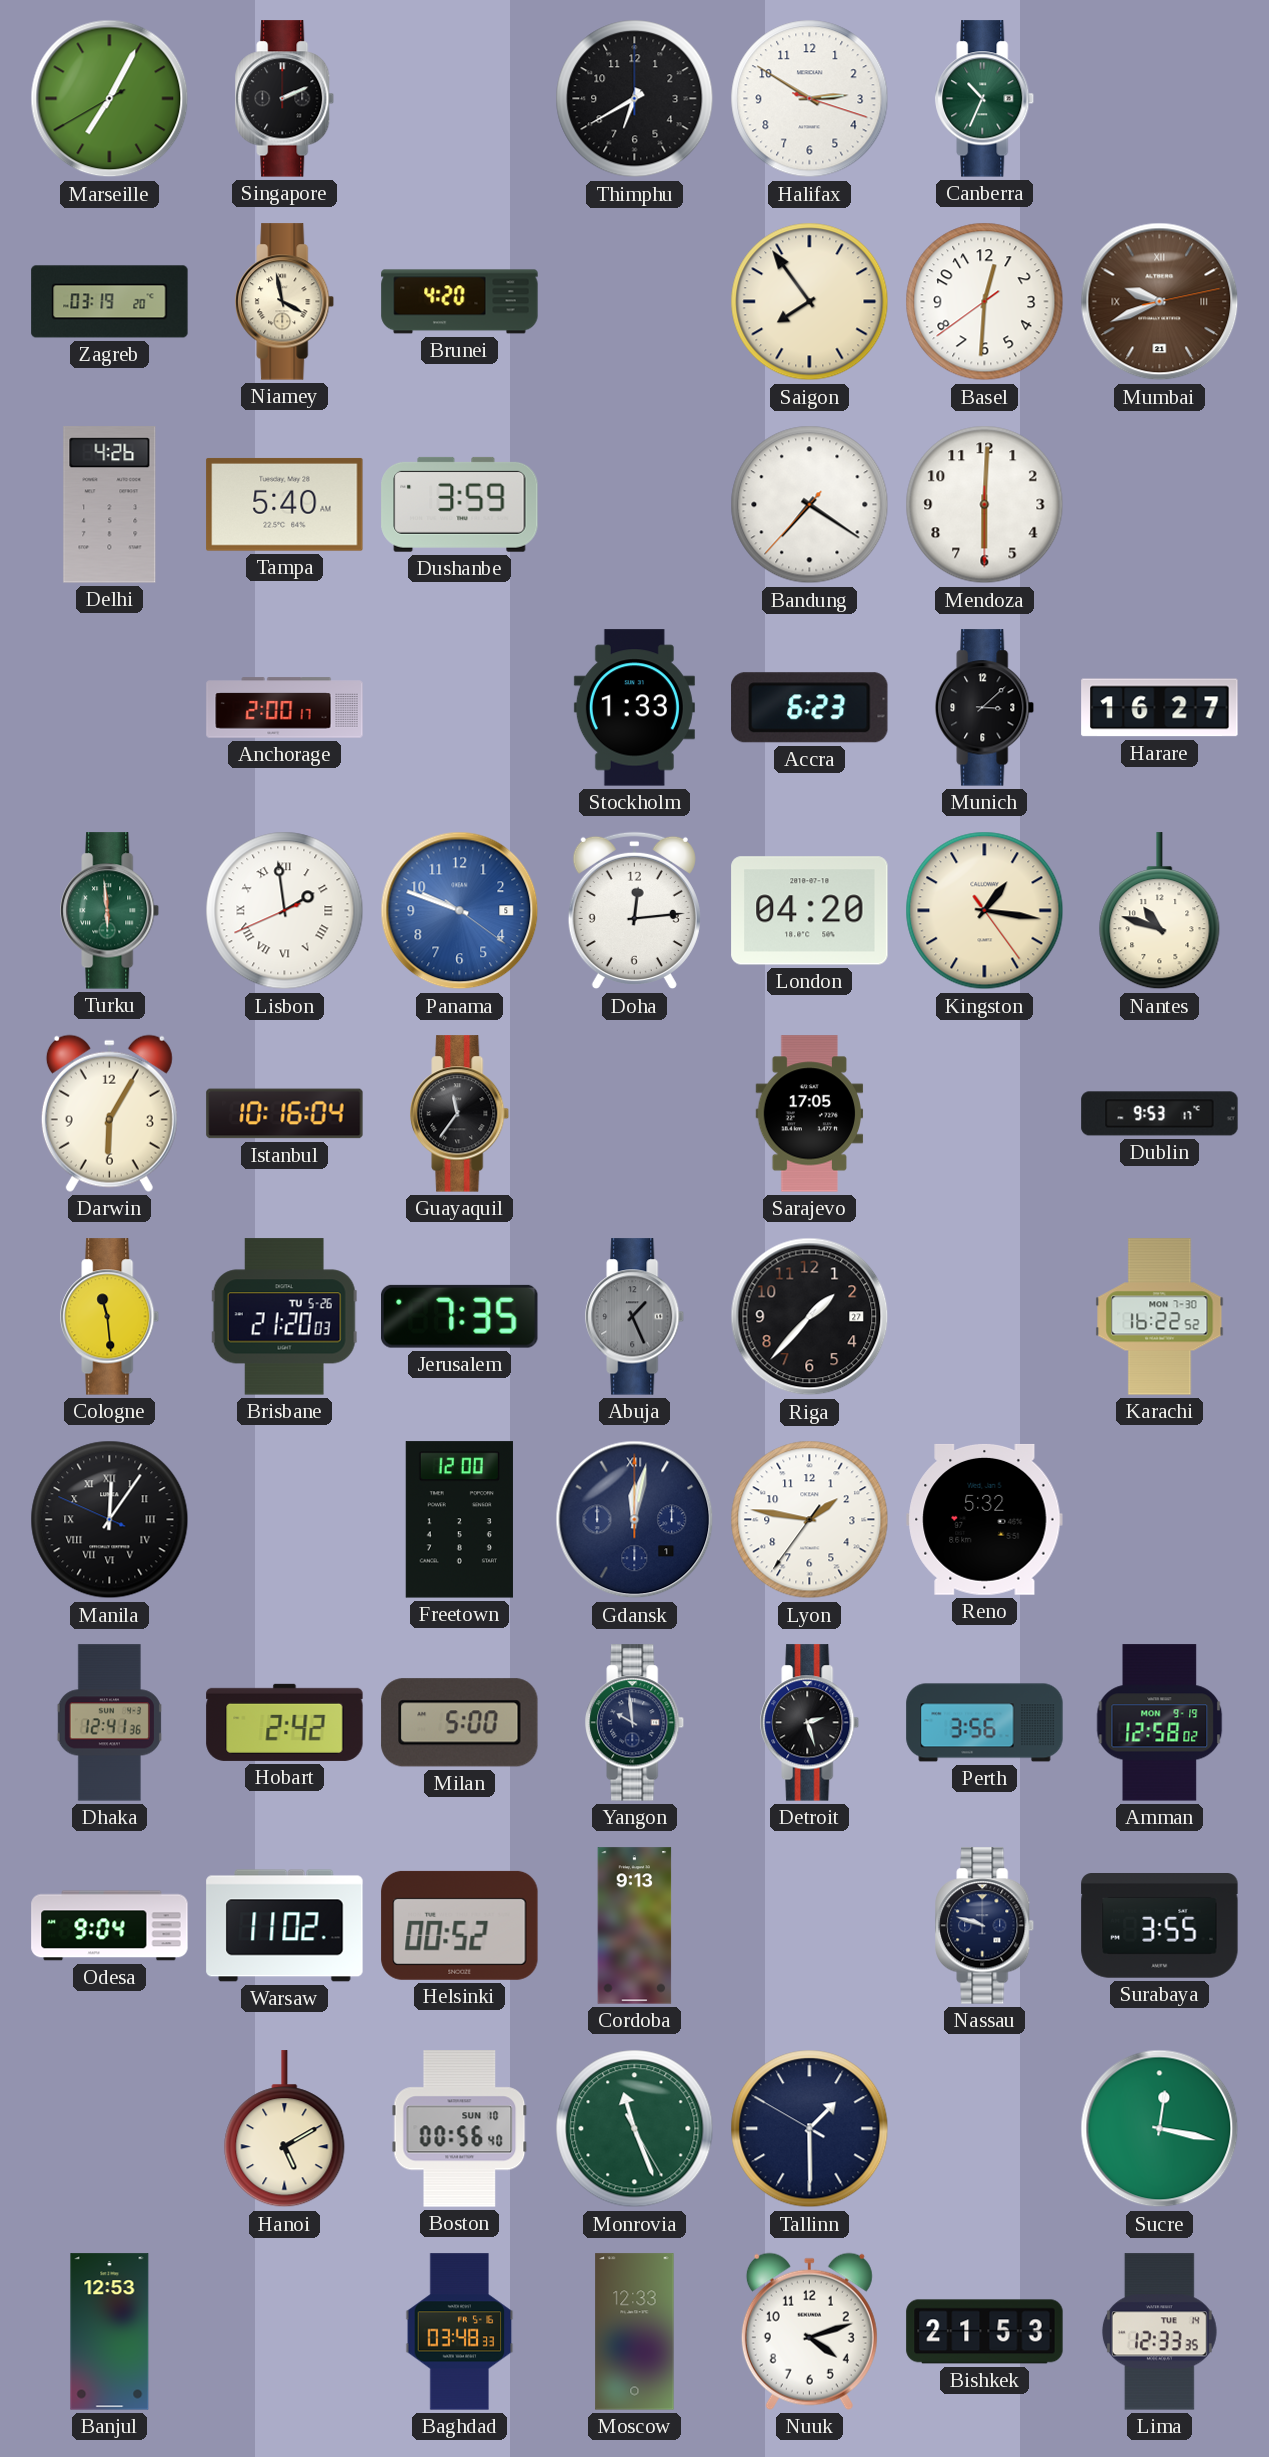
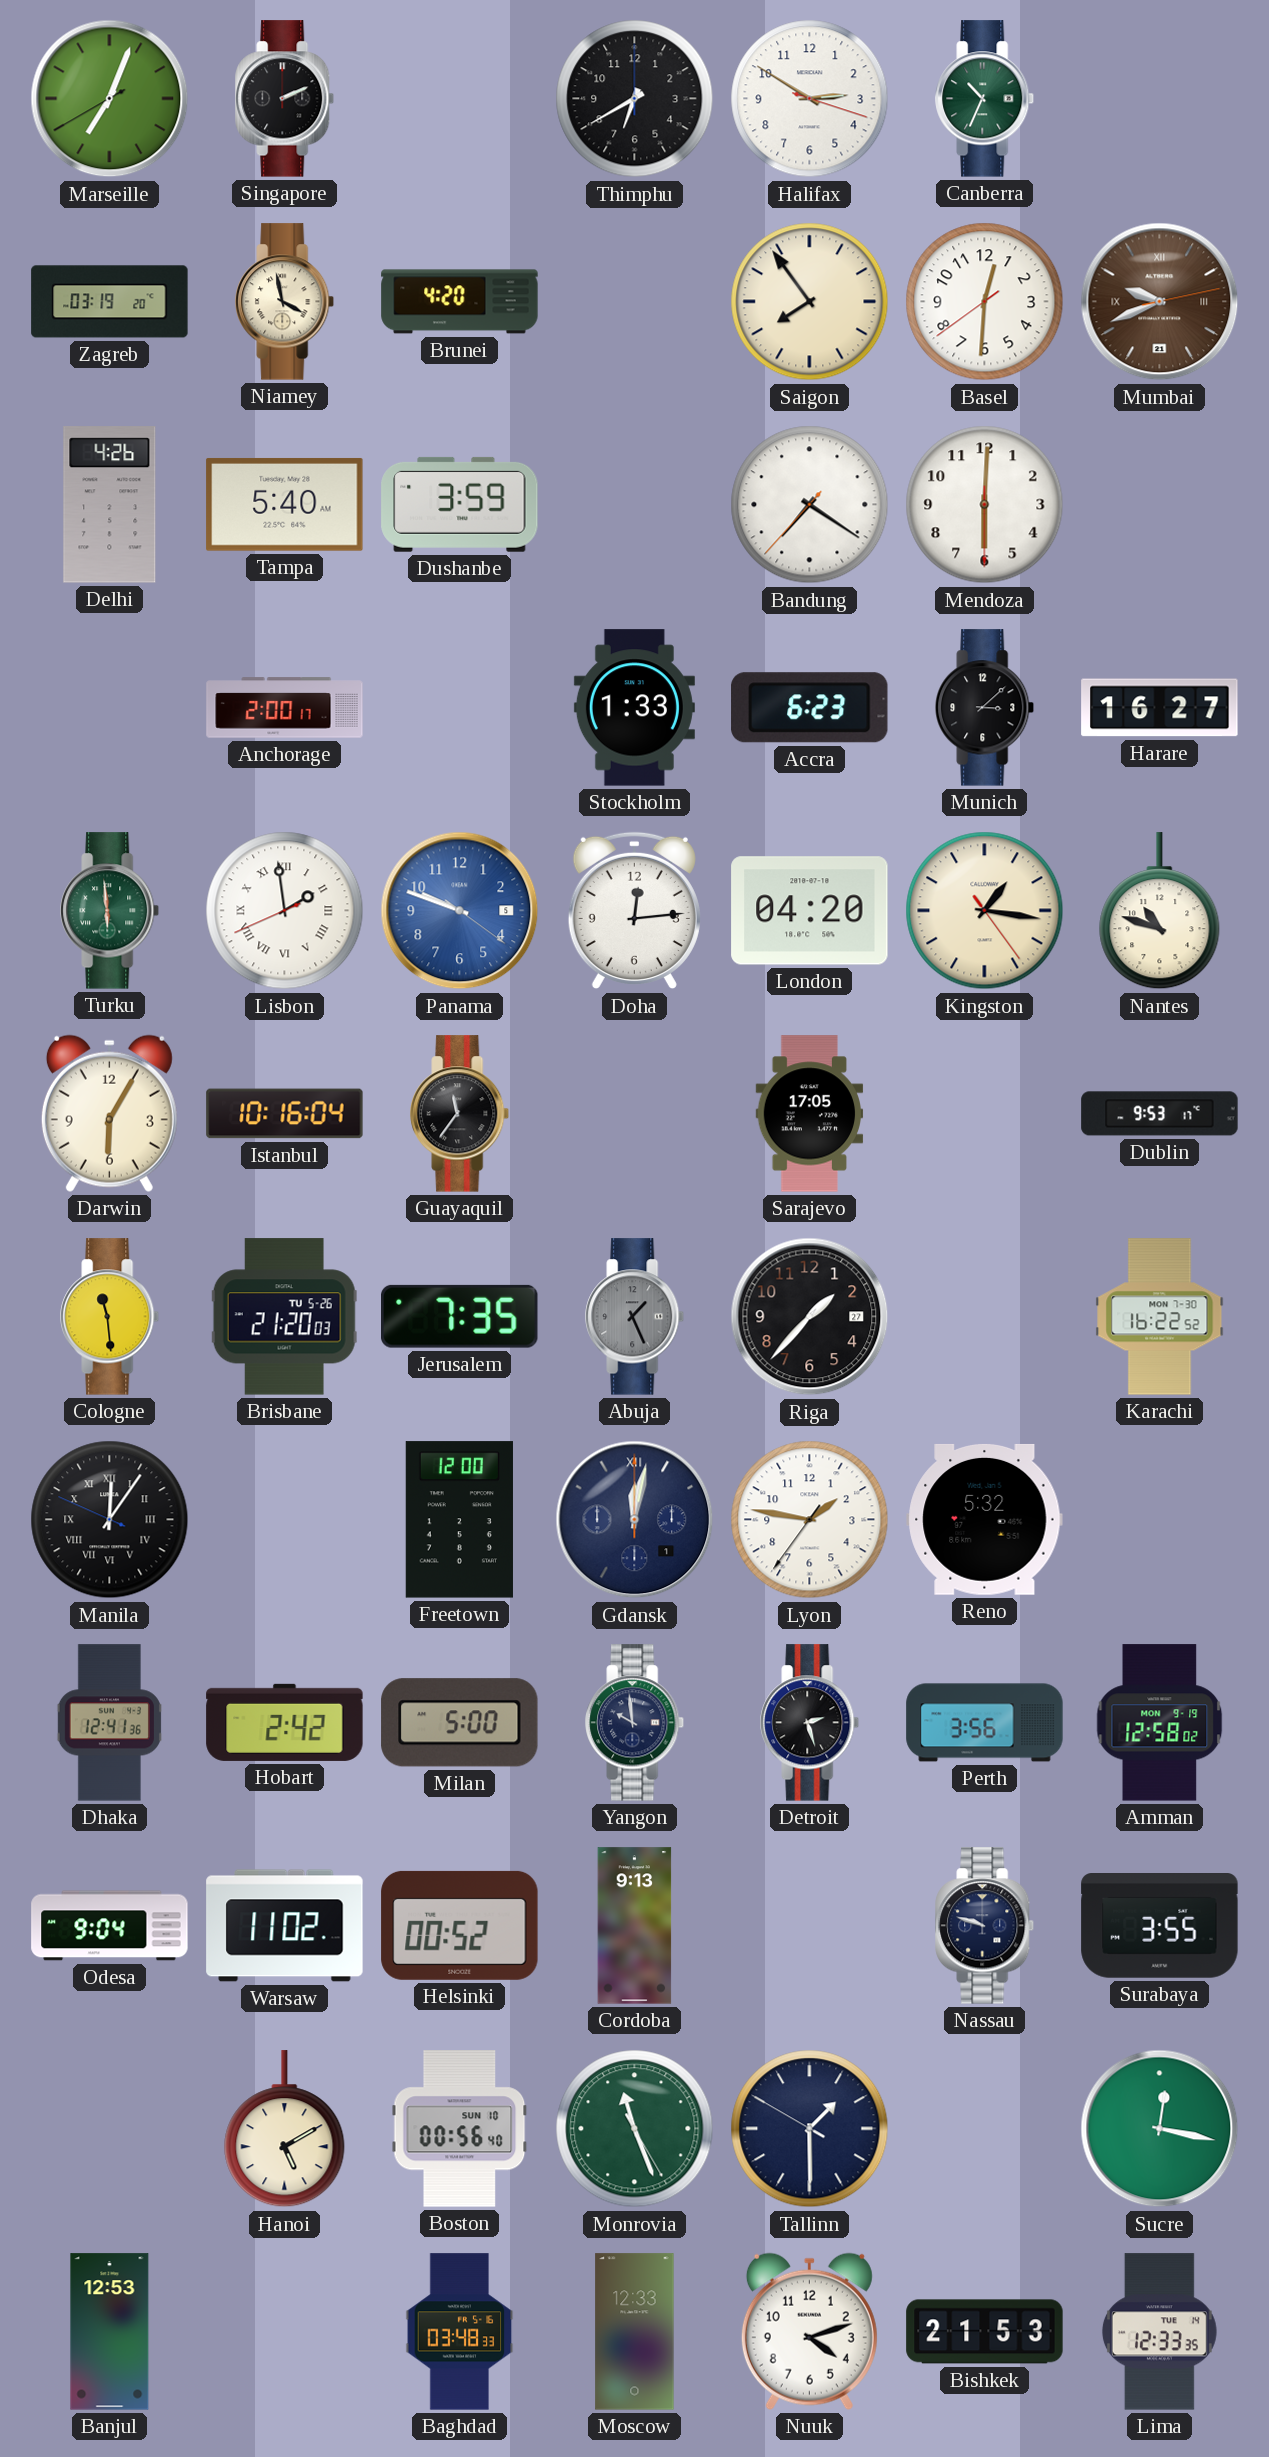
Marseille: 7:04 -> 7:03 (110, 99)
